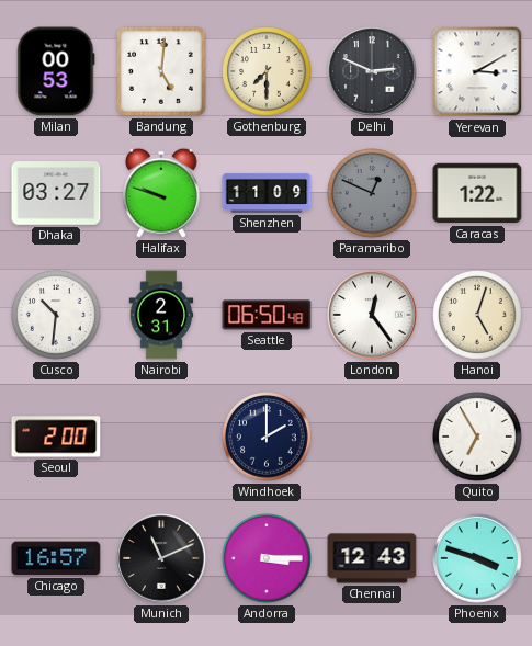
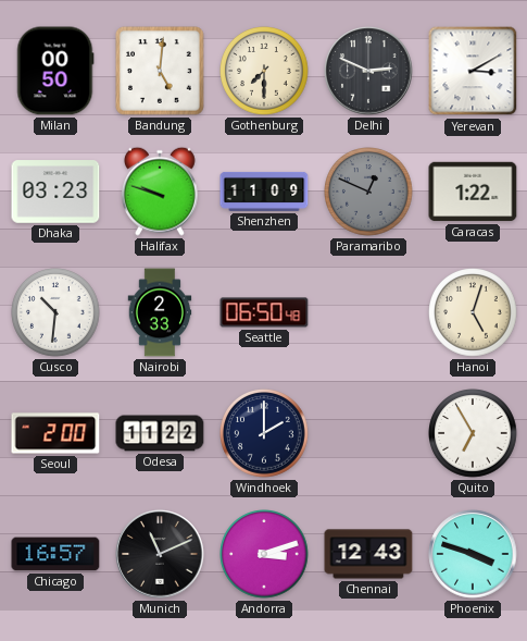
Milan: 00:53 -> 00:50 (55, 71)
Dhaka: 03:27 -> 03:23 (55, 192)
Nairobi: 2:31 -> 2:33 (160, 312)
London: 12:24 -> none (372, 315)
Odesa: none -> 11:22 (160, 433)
Andorra: 3:15 -> 3:12 (264, 555)
